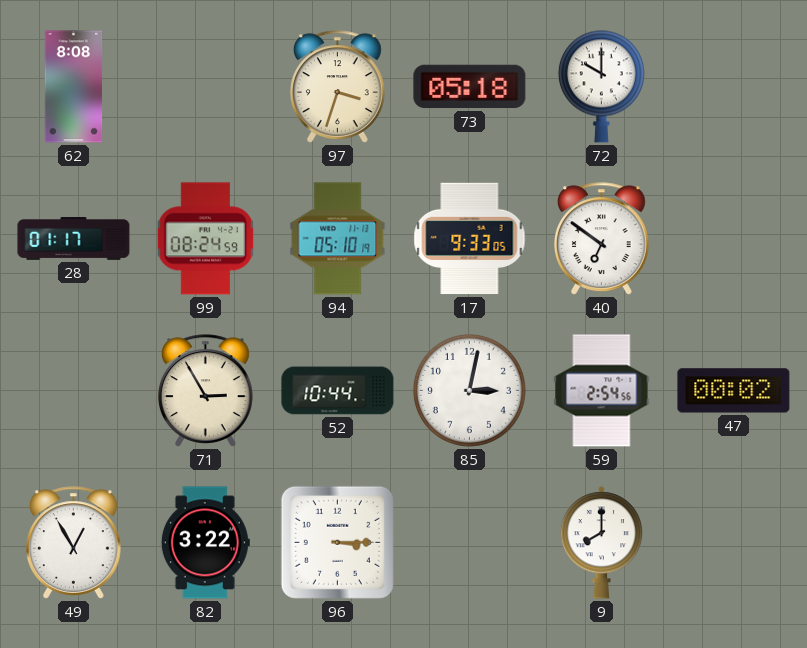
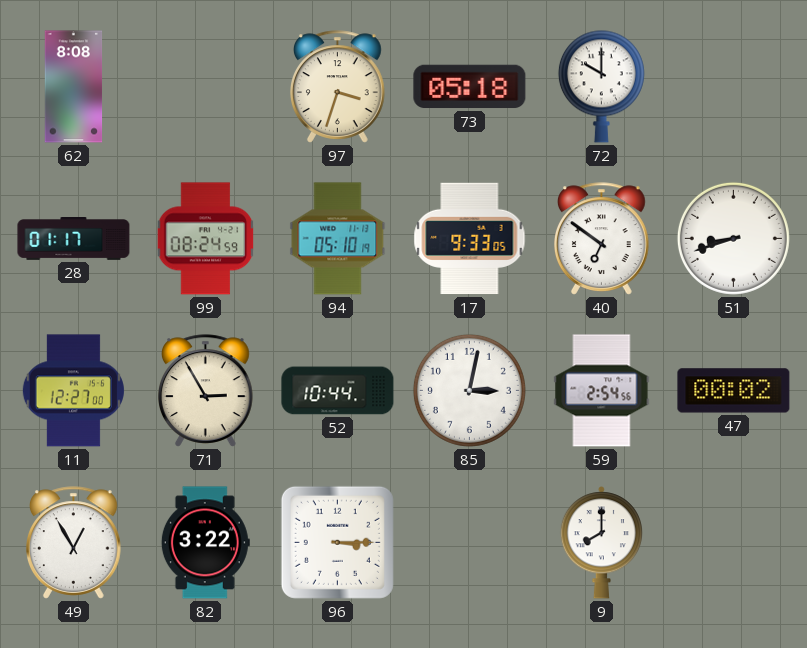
51: none -> 8:42 (733, 238)
11: none -> 12:27 (73, 391)
